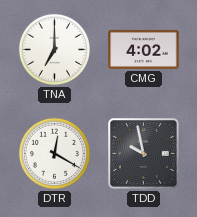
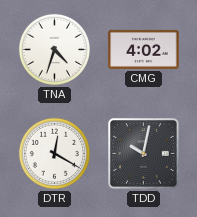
TNA: 7:00 -> 4:33 (54, 49)
TDD: 9:58 -> 10:02 (144, 154)
